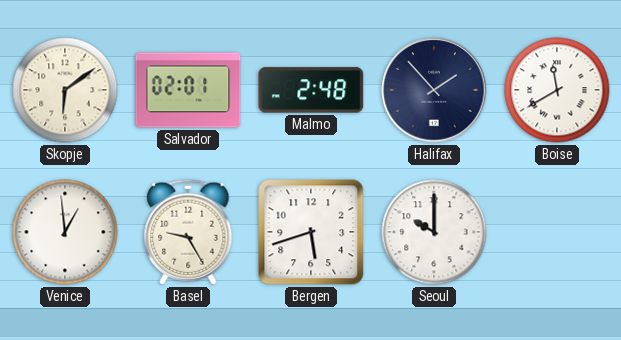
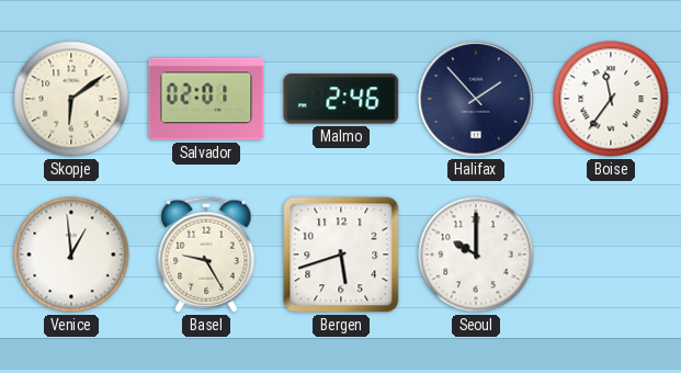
Malmo: 2:48 -> 2:46 (341, 99)
Boise: 11:40 -> 11:36 (611, 99)
